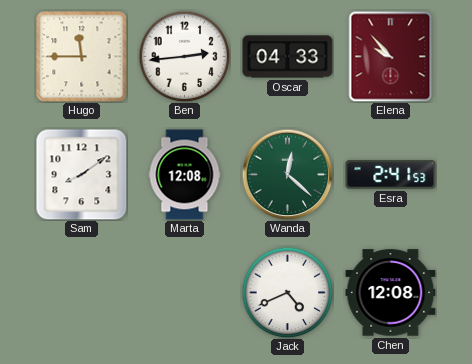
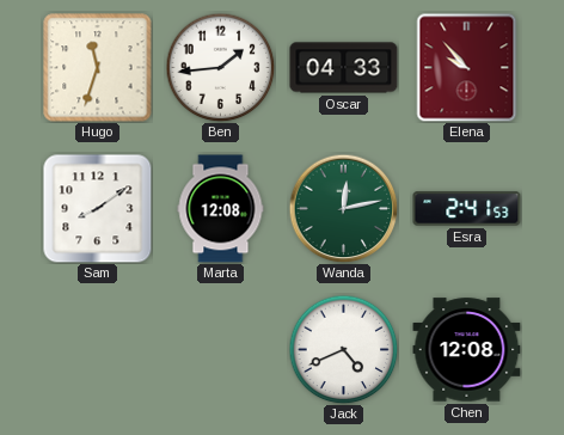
Hugo: 11:45 -> 11:33 (98, 68)
Ben: 2:44 -> 1:44 (220, 67)
Wanda: 12:22 -> 12:13 (343, 208)
